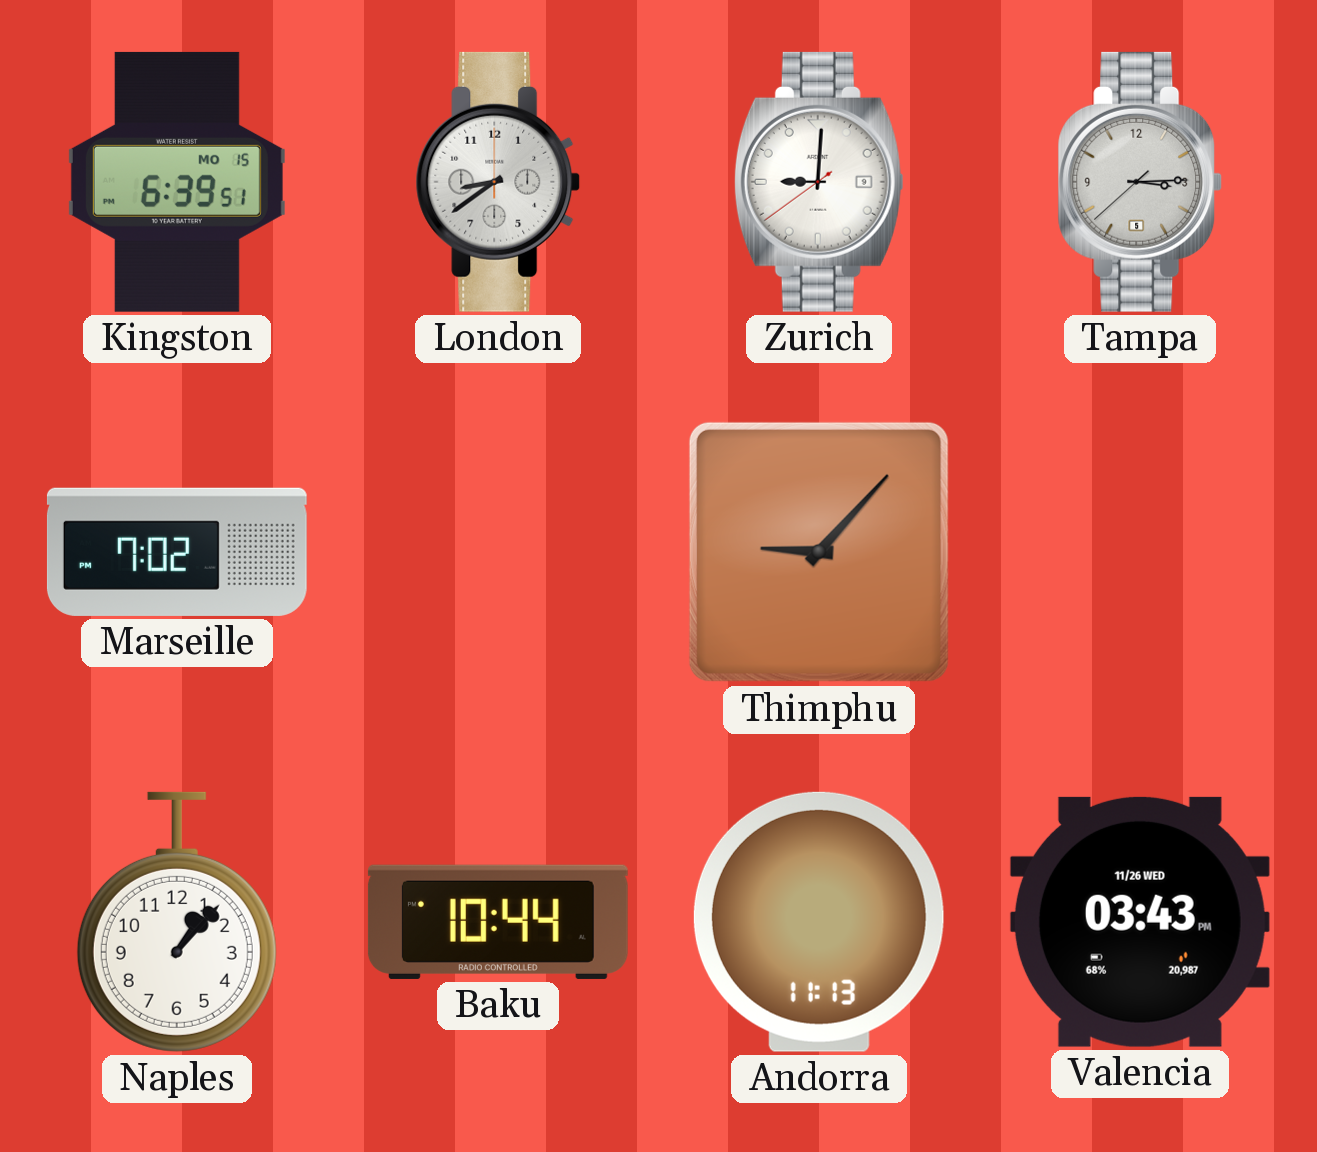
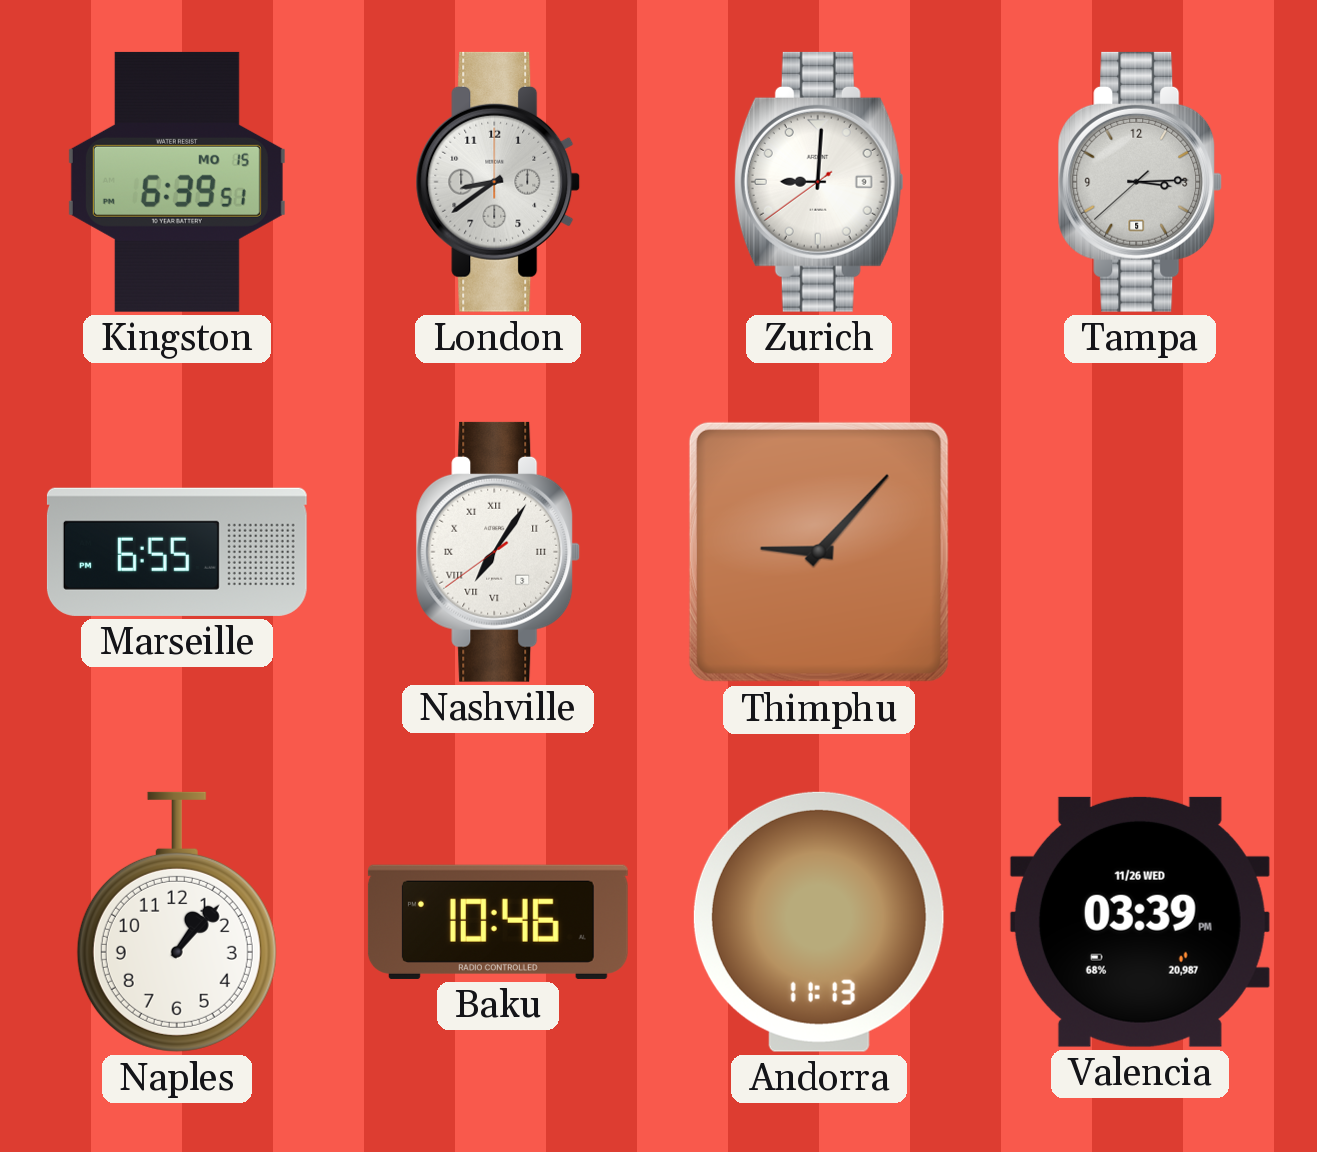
Marseille: 7:02 -> 6:55 (177, 552)
Nashville: none -> 7:05 (498, 552)
Baku: 10:44 -> 10:46 (498, 922)
Valencia: 03:43 -> 03:39 (1140, 922)
